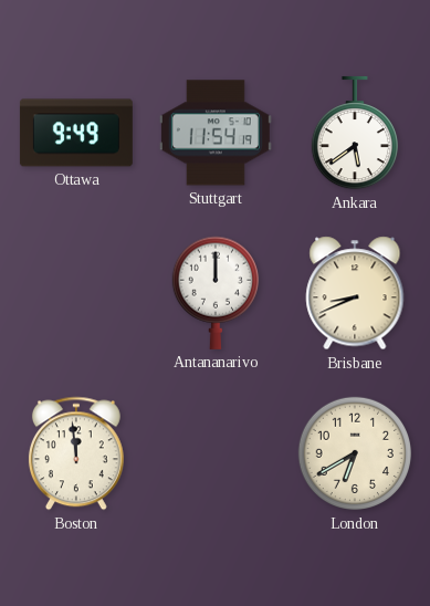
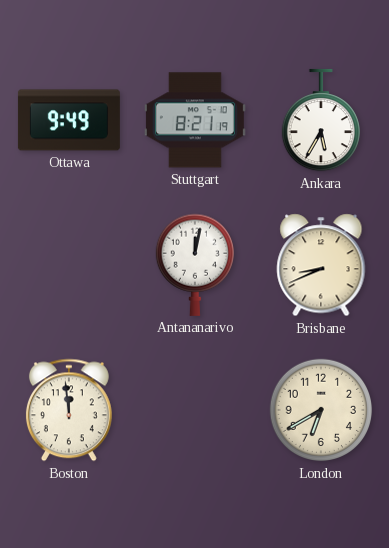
Stuttgart: 11:54 -> 8:21 (195, 120)
Ankara: 5:39 -> 5:35 (320, 120)
Antananarivo: 12:00 -> 12:02 (194, 265)
